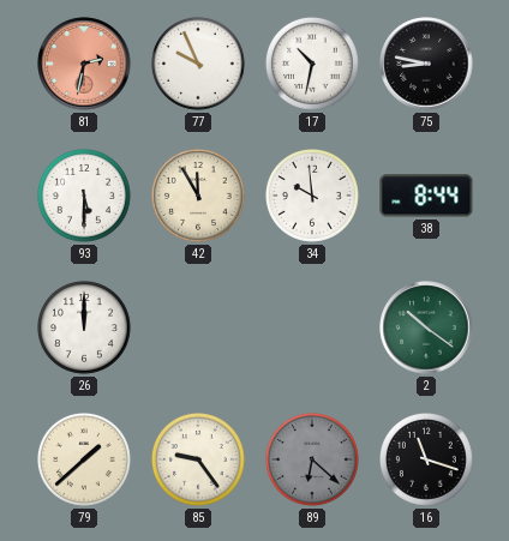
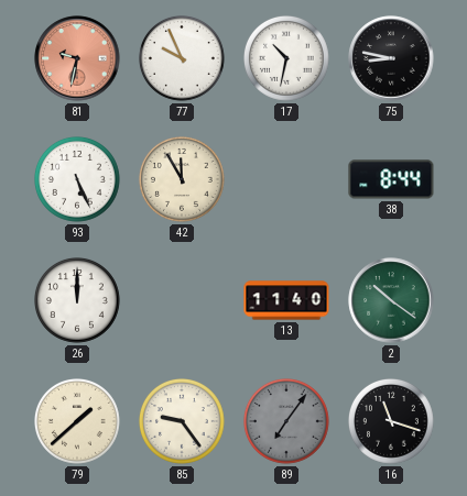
81: 2:32 -> 9:32 (77, 58)
93: 5:30 -> 5:26 (78, 180)
34: 9:59 -> none (313, 197)
13: none -> 11:40 (286, 300)
89: 6:22 -> 7:06 (287, 422)
